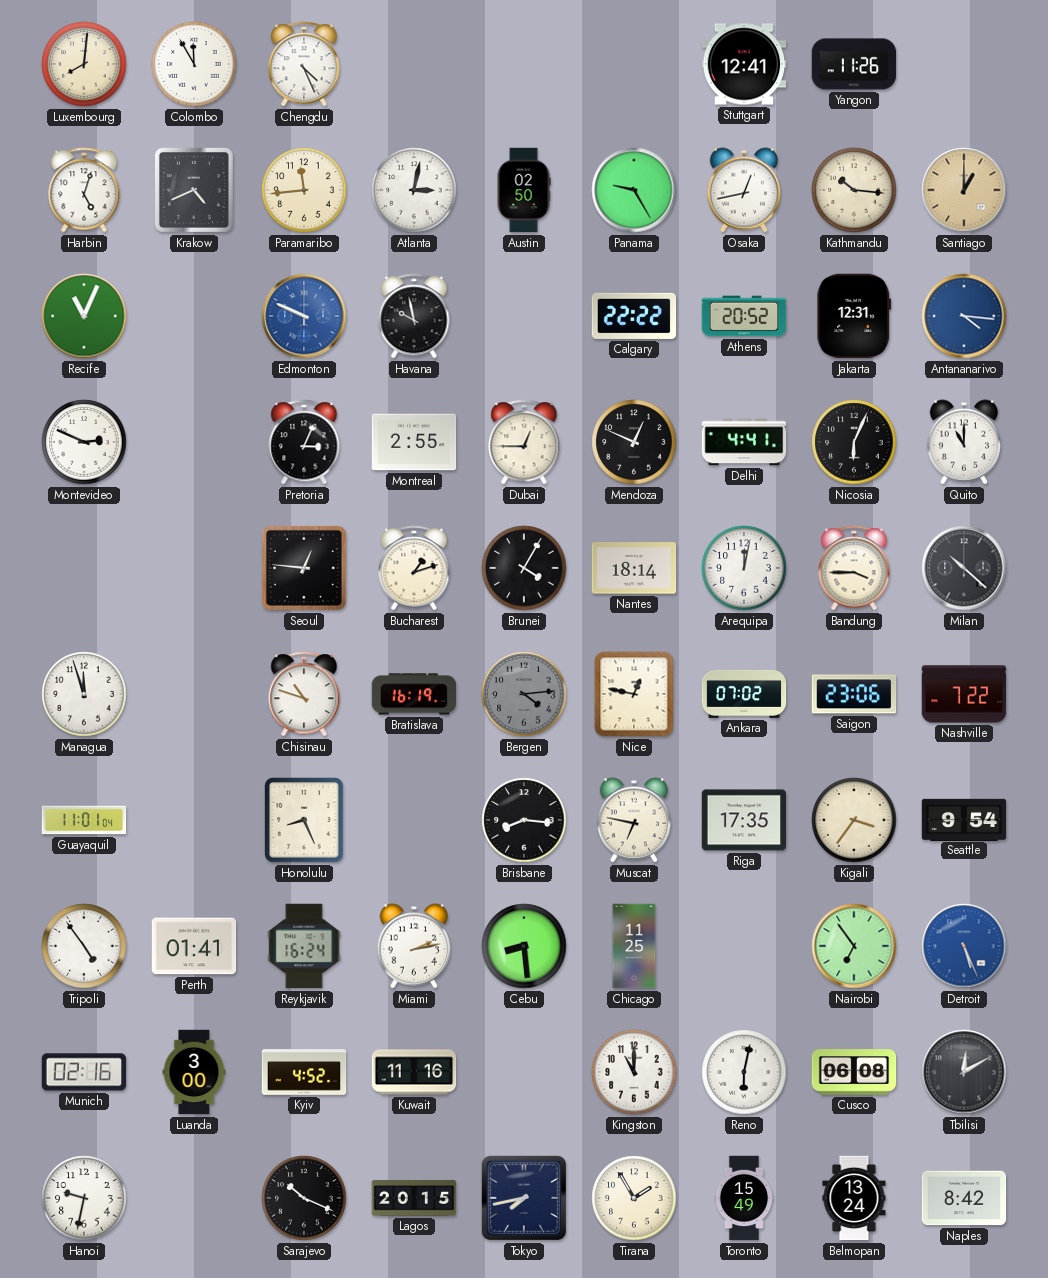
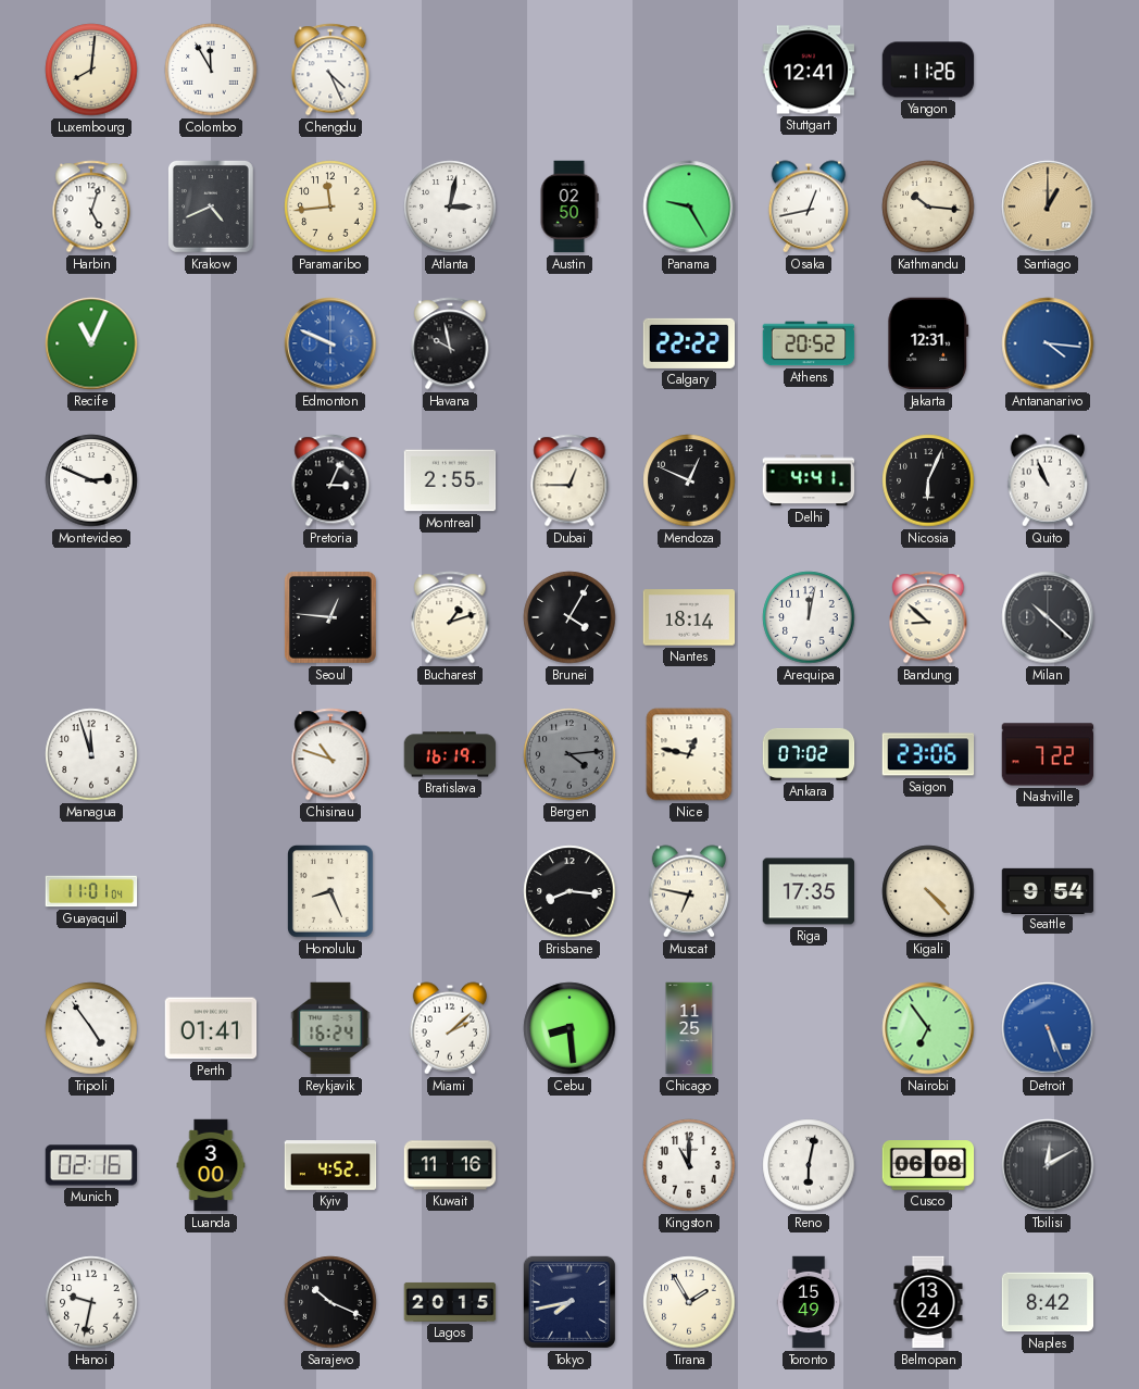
Quito: 11:00 -> 10:56 (1048, 480)
Bandung: 3:45 -> 8:52 (928, 617)
Kigali: 3:36 -> 4:23 (928, 891)
Miami: 2:13 -> 2:08 (450, 1028)
